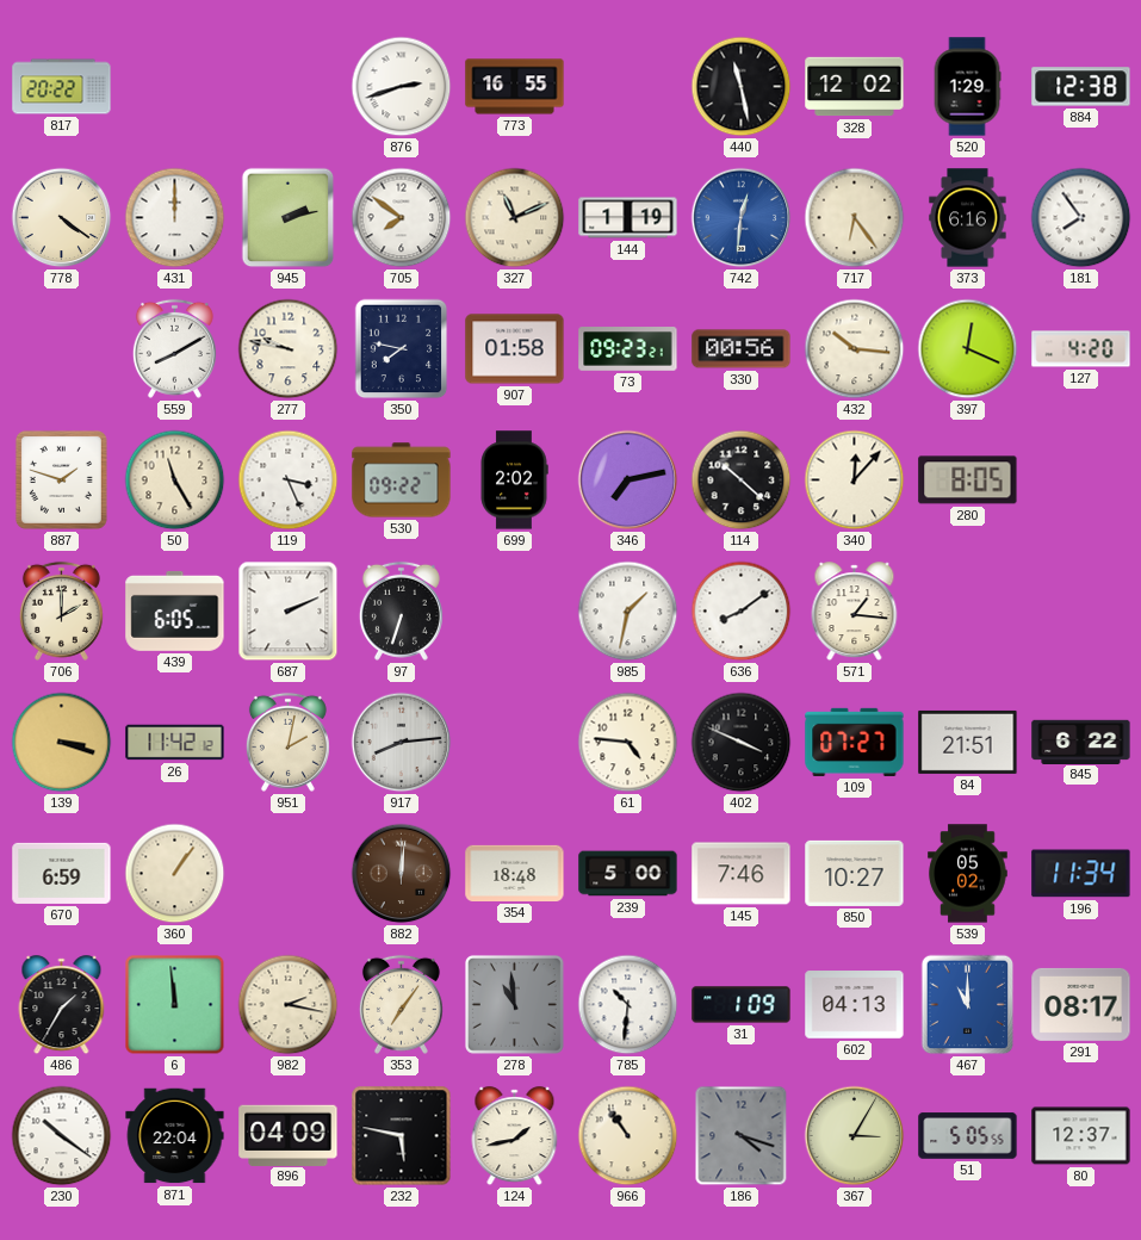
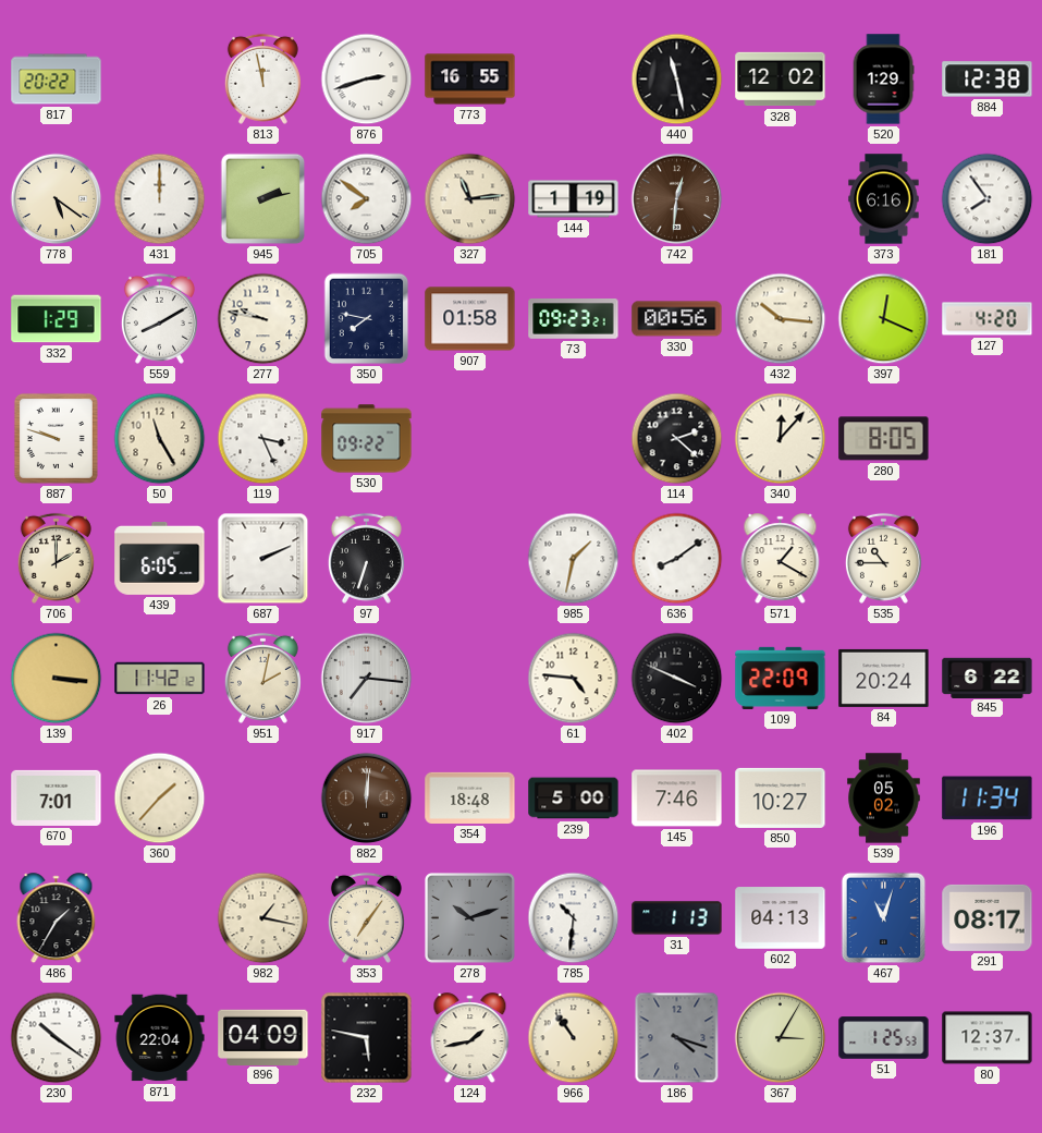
813: none -> 11:58 (262, 78)
778: 4:21 -> 5:21 (57, 199)
327: 11:11 -> 11:14 (470, 199)
742 dial: blue -> brown (677, 199)
717: 6:24 -> none (855, 218)
332: none -> 1:29 (57, 319)
887: 1:48 -> 9:48 (56, 438)
699: 2:02 -> none (514, 480)
346: 7:13 -> none (628, 480)
114: 10:22 -> 2:22 (677, 439)
571: 1:16 -> 1:20 (781, 559)
535: none -> 10:45 (883, 558)
139: 3:18 -> 3:16 (57, 679)
917: 8:14 -> 7:16 (367, 679)
109: 07:27 -> 22:09 (781, 678)
84: 21:51 -> 20:24 (884, 678)
670: 6:59 -> 7:01 (57, 797)
360: 1:06 -> 1:37 (160, 799)
6: 11:59 -> none (175, 1005)
982: 2:17 -> 1:17 (263, 918)
278: 10:59 -> 10:12 (469, 917)
31: 1:09 -> 1:13 (677, 918)
467: 11:00 -> 11:03 (884, 918)
51: 5:05 -> 1:25 (884, 1038)
